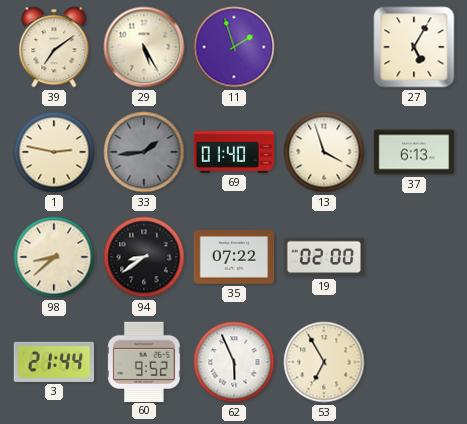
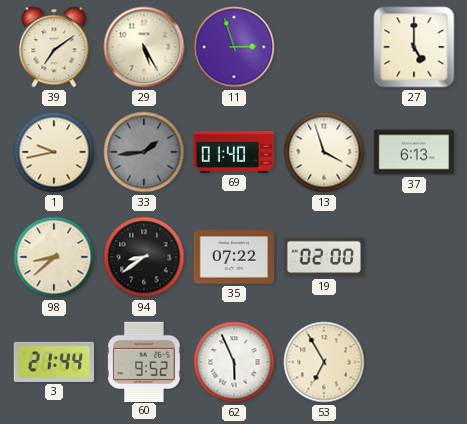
11: 1:57 -> 2:57 (234, 47)
27: 5:05 -> 5:00 (414, 47)
1: 2:47 -> 9:43 (54, 152)
